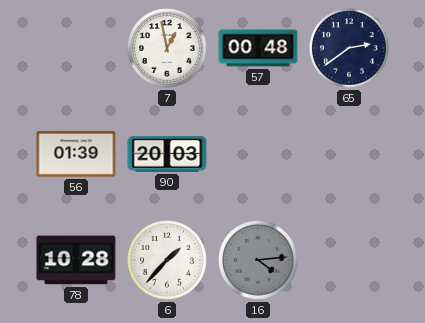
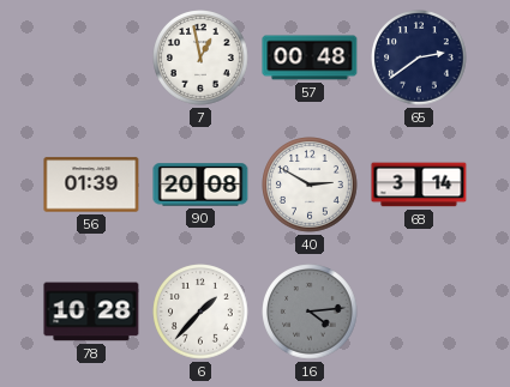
90: 20:03 -> 20:08 (200, 185)
40: none -> 2:50 (310, 185)
68: none -> 3:14 (419, 185)
